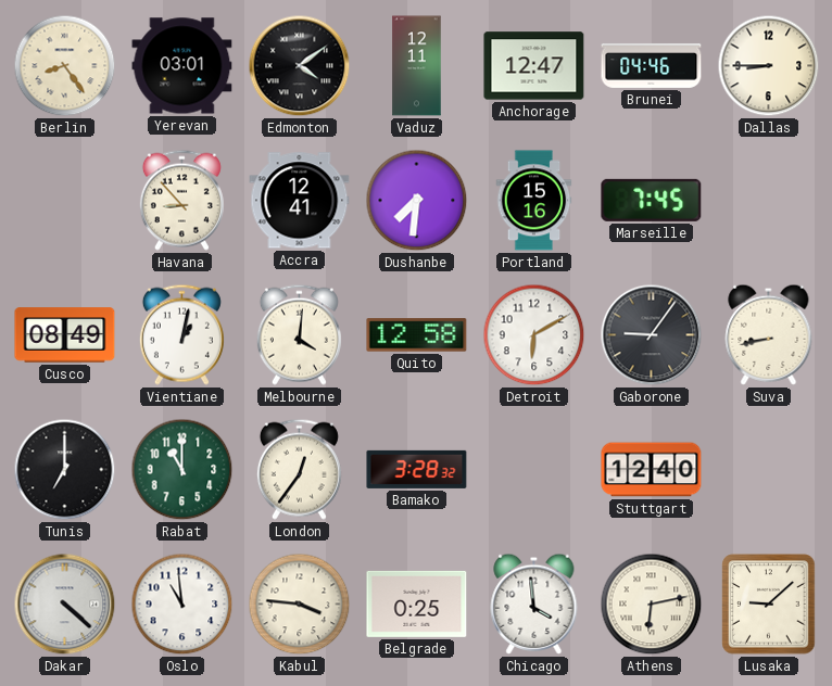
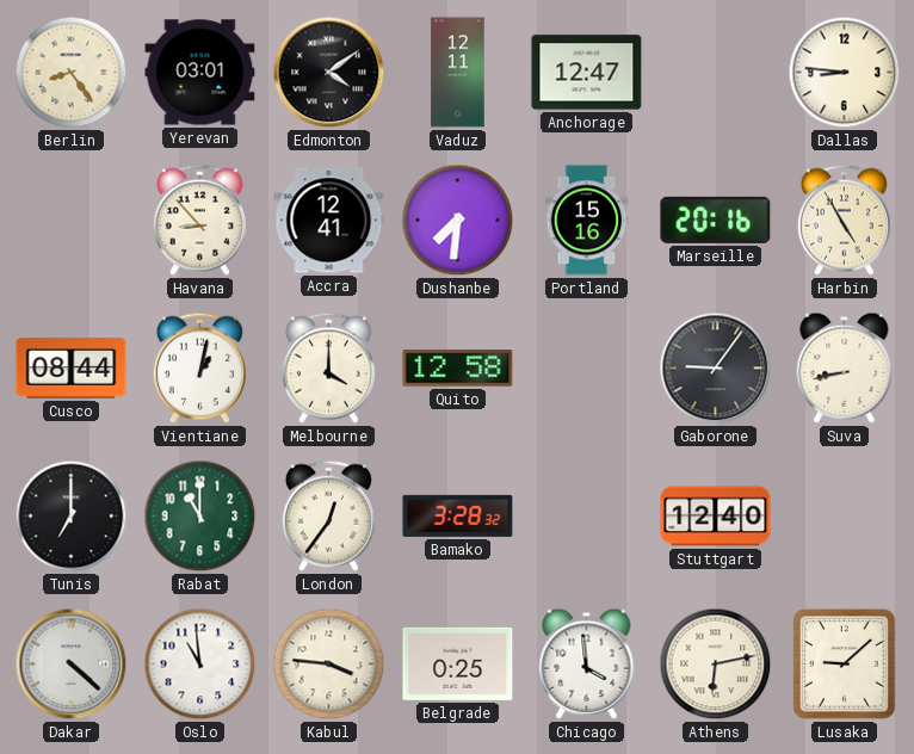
Brunei: 04:46 -> none (652, 66)
Dallas: 8:45 -> 8:46 (845, 73)
Marseille: 7:45 -> 20:16 (716, 220)
Harbin: none -> 4:55 (844, 220)
Cusco: 08:49 -> 08:44 (72, 369)
Melbourne: 4:01 -> 4:00 (328, 367)
Detroit: 6:10 -> none (534, 335)
